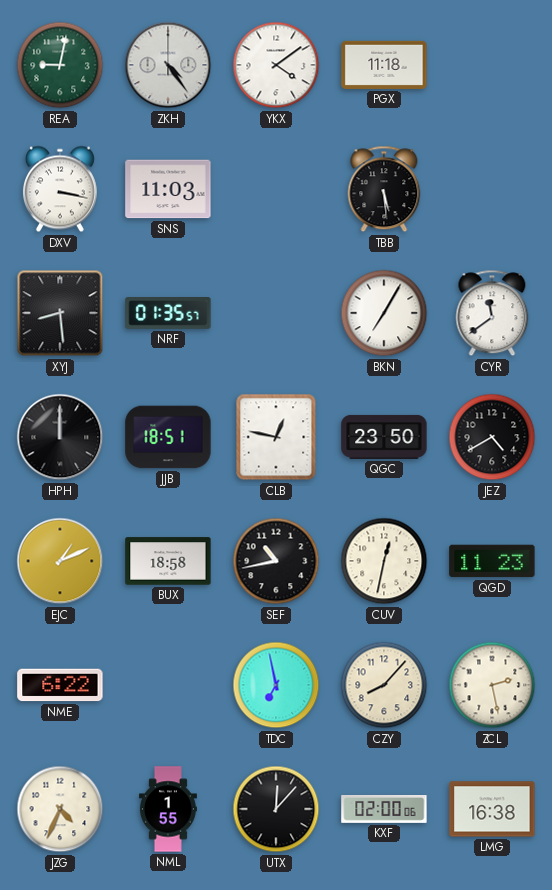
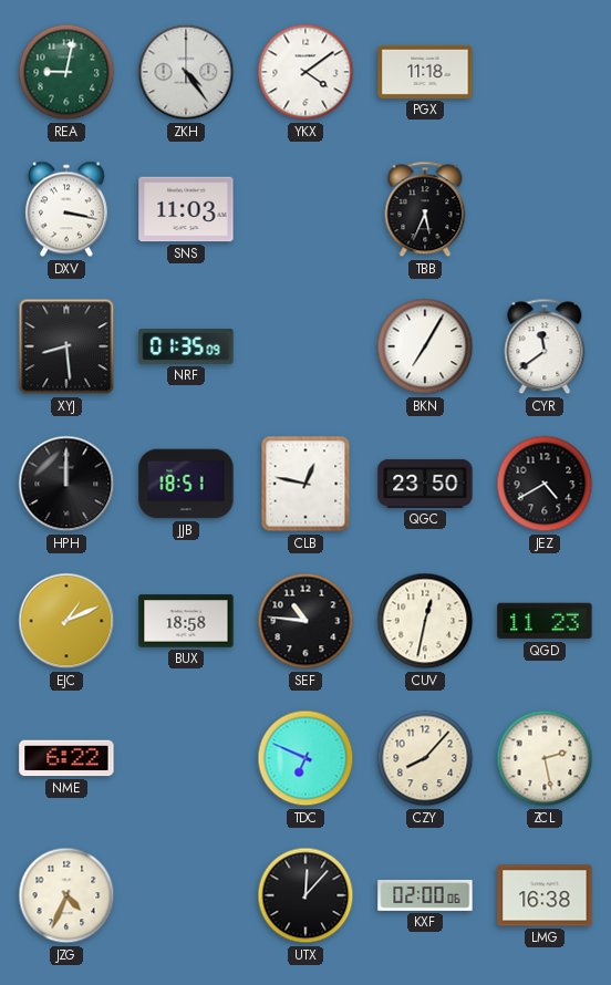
TBB: 5:29 -> 5:34 (425, 209)
NRF: 01:35:57 -> 01:35:09 (186, 348)
SEF: 10:43 -> 10:46 (305, 621)
TDC: 6:58 -> 6:49 (305, 758)
NML: 1:55 -> none (168, 809)
